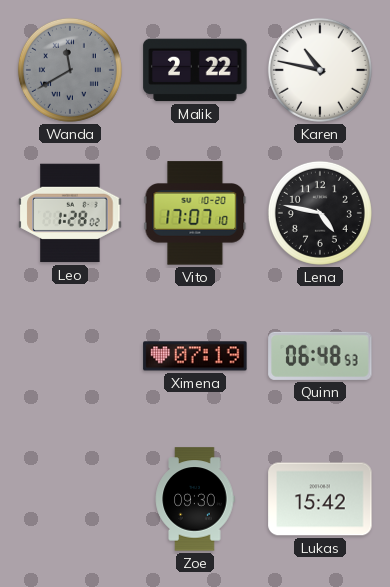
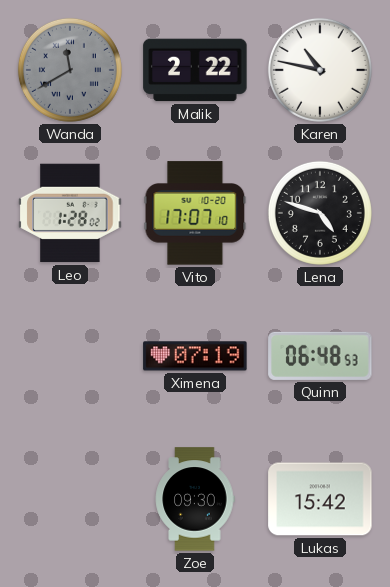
Lena: 4:47 -> 4:48 (320, 213)
